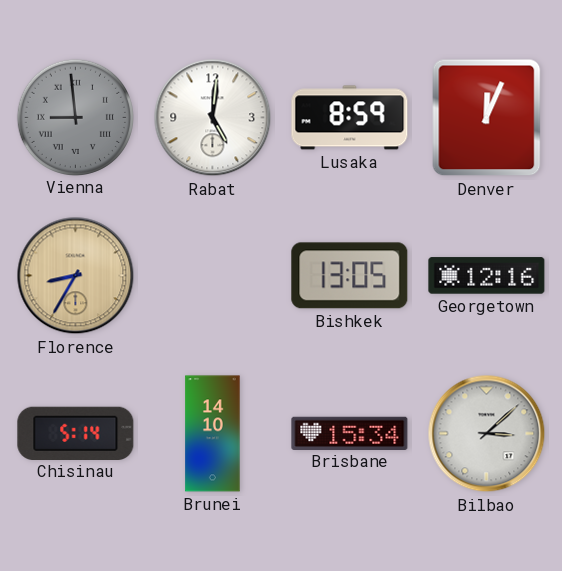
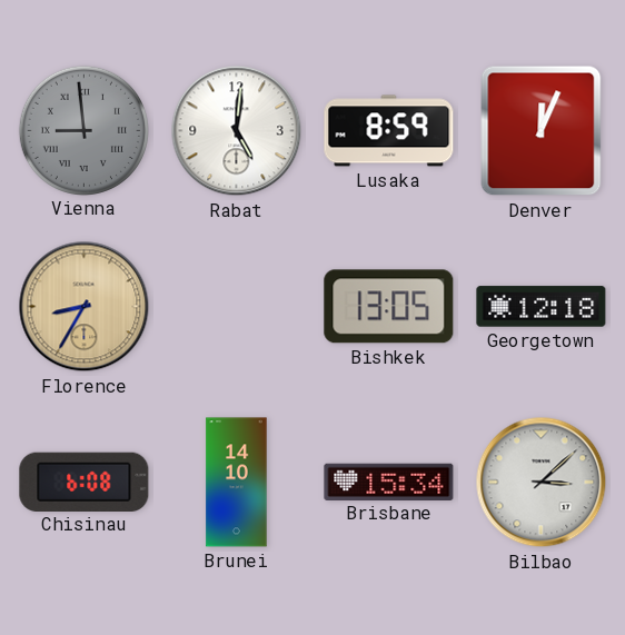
Georgetown: 12:16 -> 12:18 (542, 307)
Chisinau: 5:14 -> 6:08 (85, 482)
